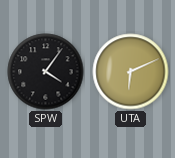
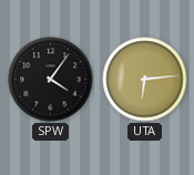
UTA: 6:11 -> 6:14 (145, 80)
